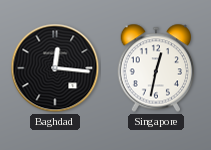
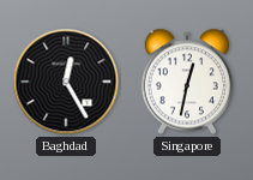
Baghdad: 12:16 -> 12:25 (66, 82)
